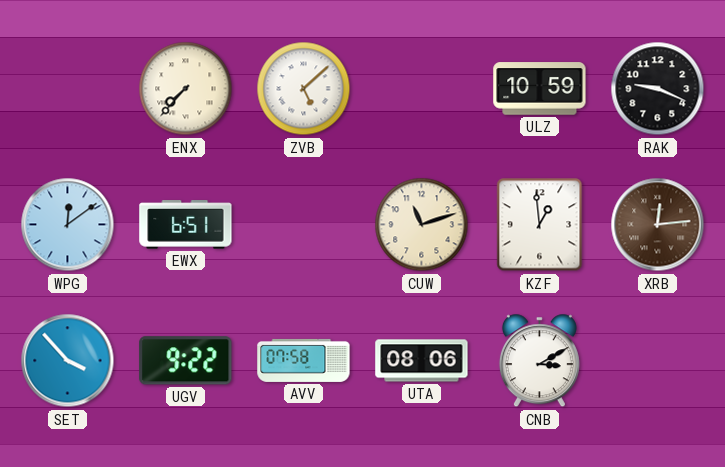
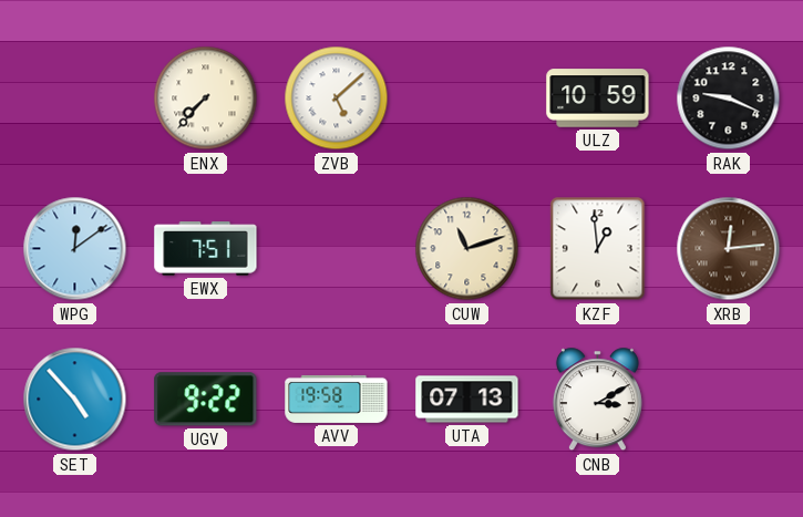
EWX: 6:51 -> 7:51 (206, 249)
SET: 3:53 -> 4:53 (75, 400)
AVV: 07:58 -> 19:58 (337, 399)
UTA: 08:06 -> 07:13 (467, 400)
